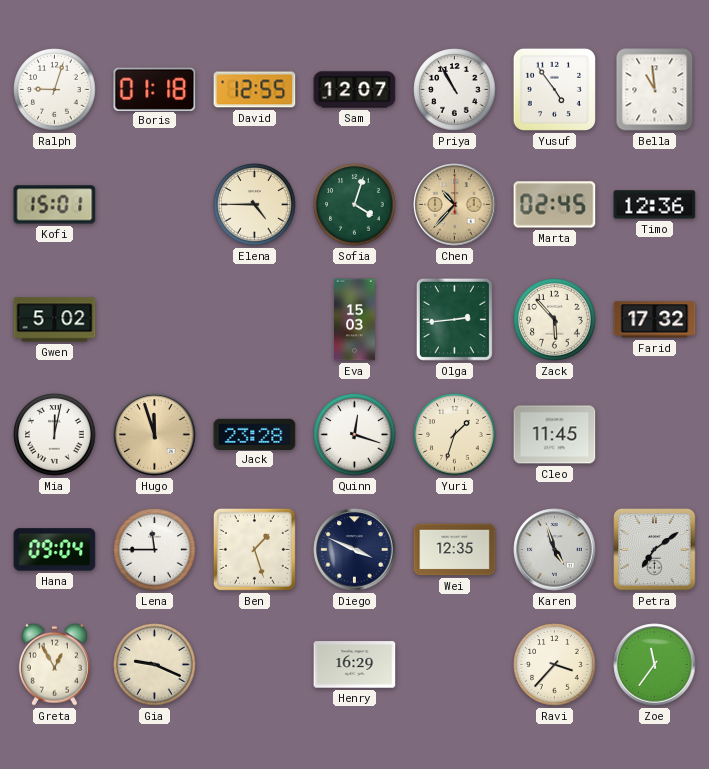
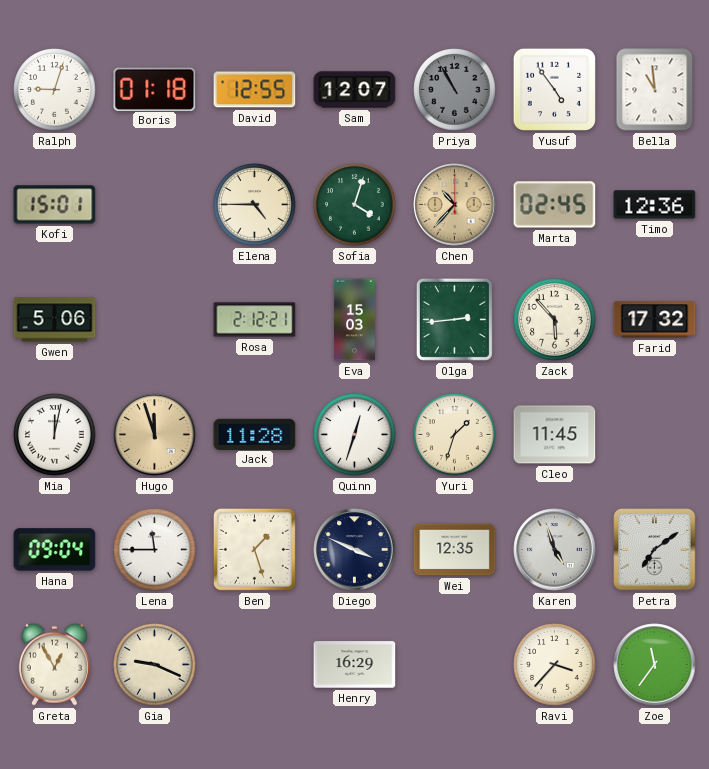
Priya dial: white -> grey (455, 90)
Gwen: 5:02 -> 5:06 (55, 320)
Rosa: none -> 2:12 (255, 320)
Jack: 23:28 -> 11:28 (255, 434)
Quinn: 12:18 -> 12:33 (355, 435)
